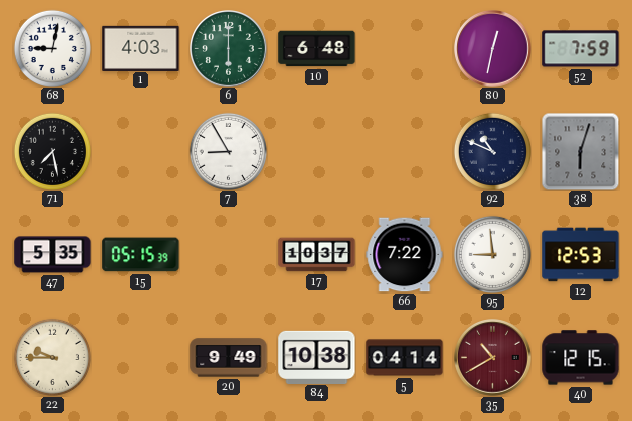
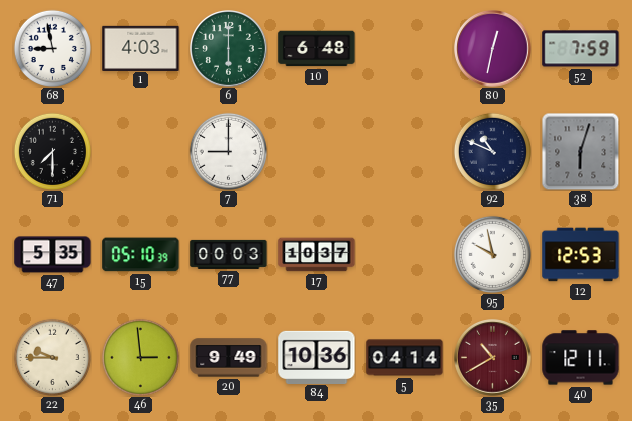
68: 9:02 -> 8:58 (52, 48)
71: 7:28 -> 7:30 (52, 151)
7: 8:55 -> 9:00 (228, 151)
15: 05:15 -> 05:10 (141, 255)
77: none -> 00:03 (229, 254)
66: 7:22 -> none (405, 255)
95: 8:59 -> 9:58 (492, 254)
46: none -> 2:59 (140, 357)
84: 10:38 -> 10:36 (317, 357)
40: 12:15 -> 12:11 (581, 358)
